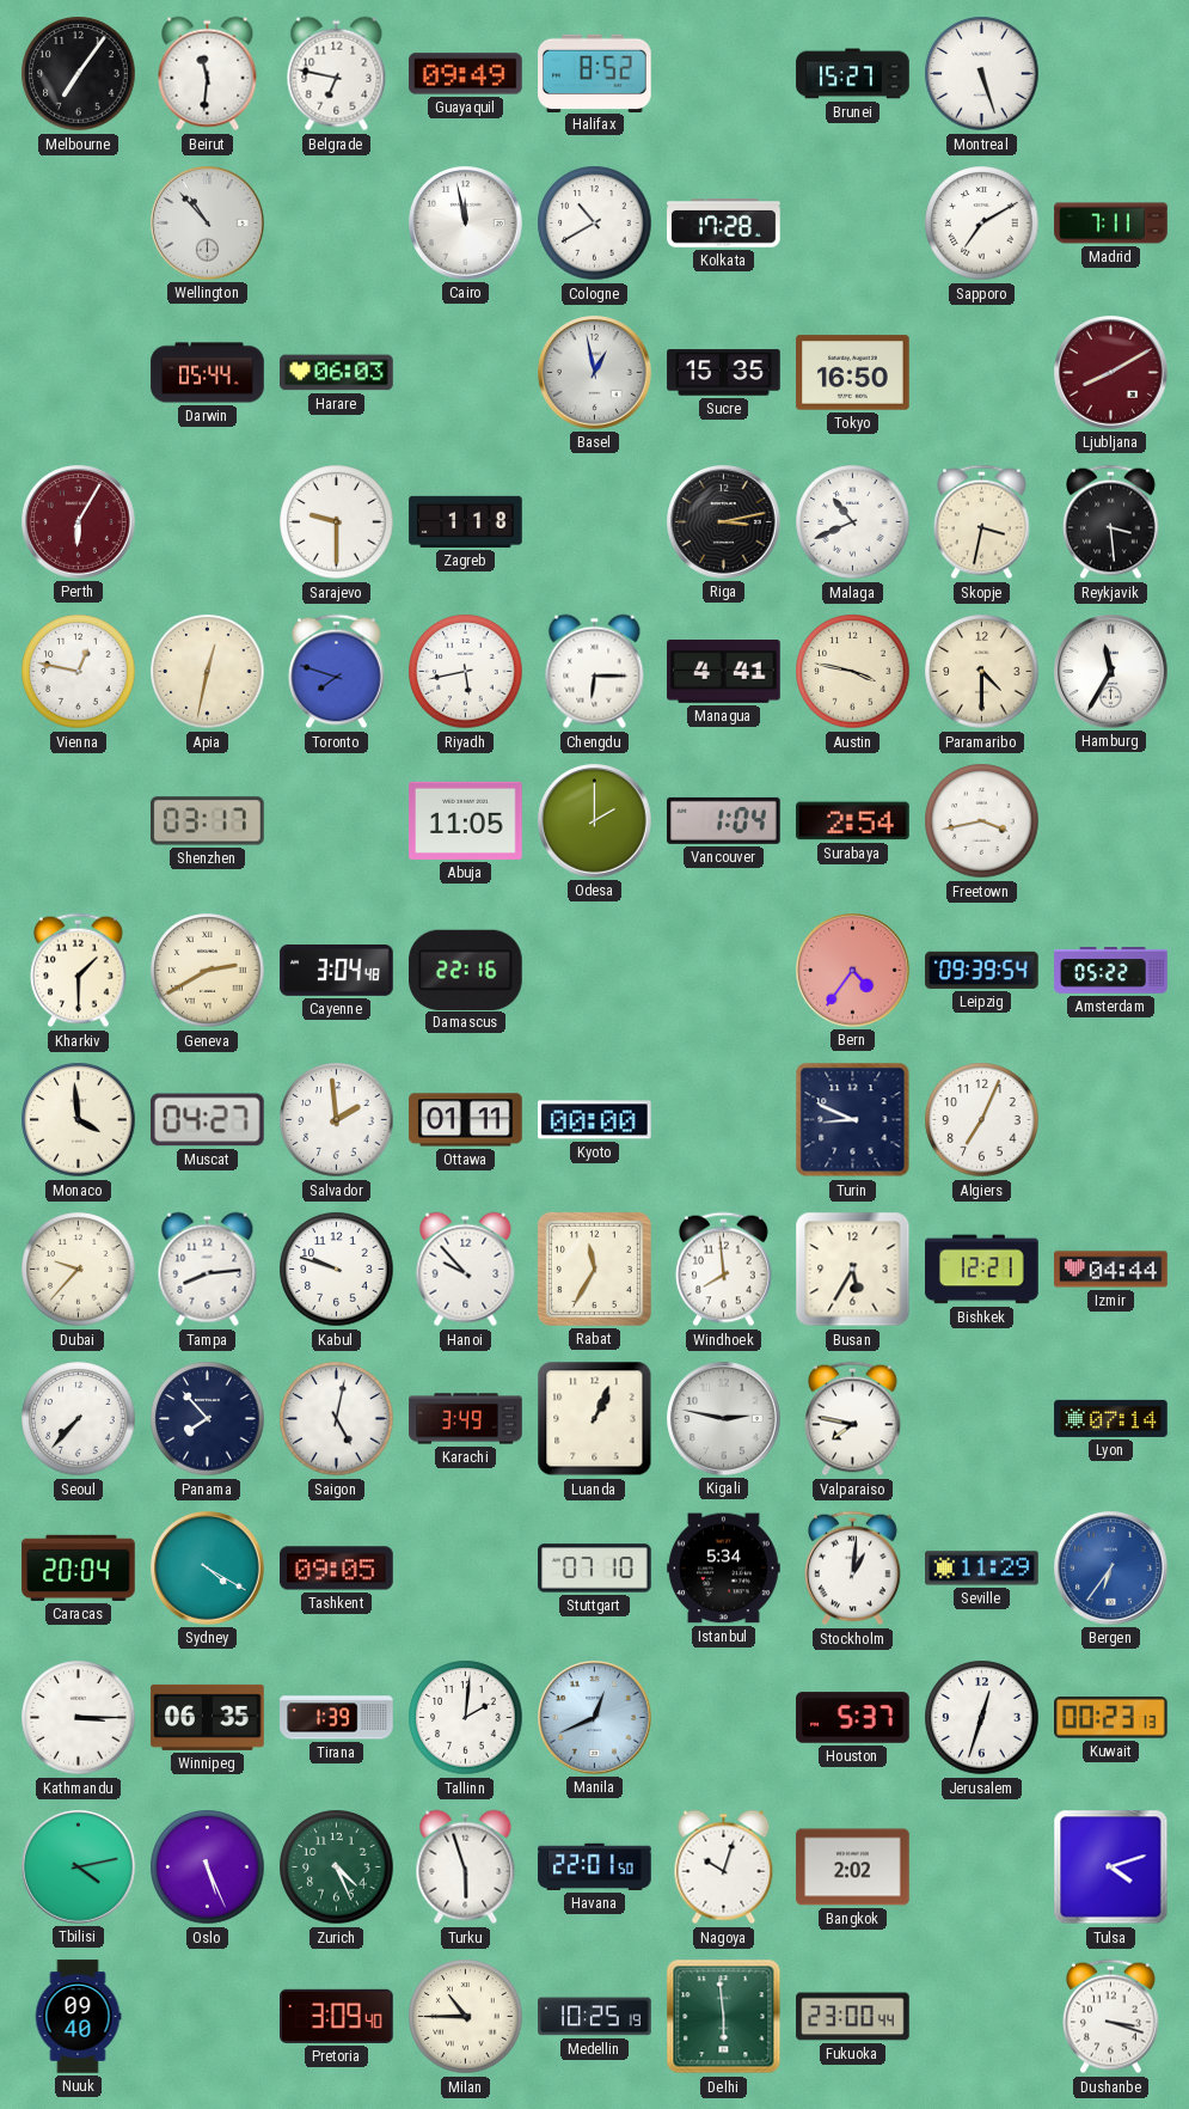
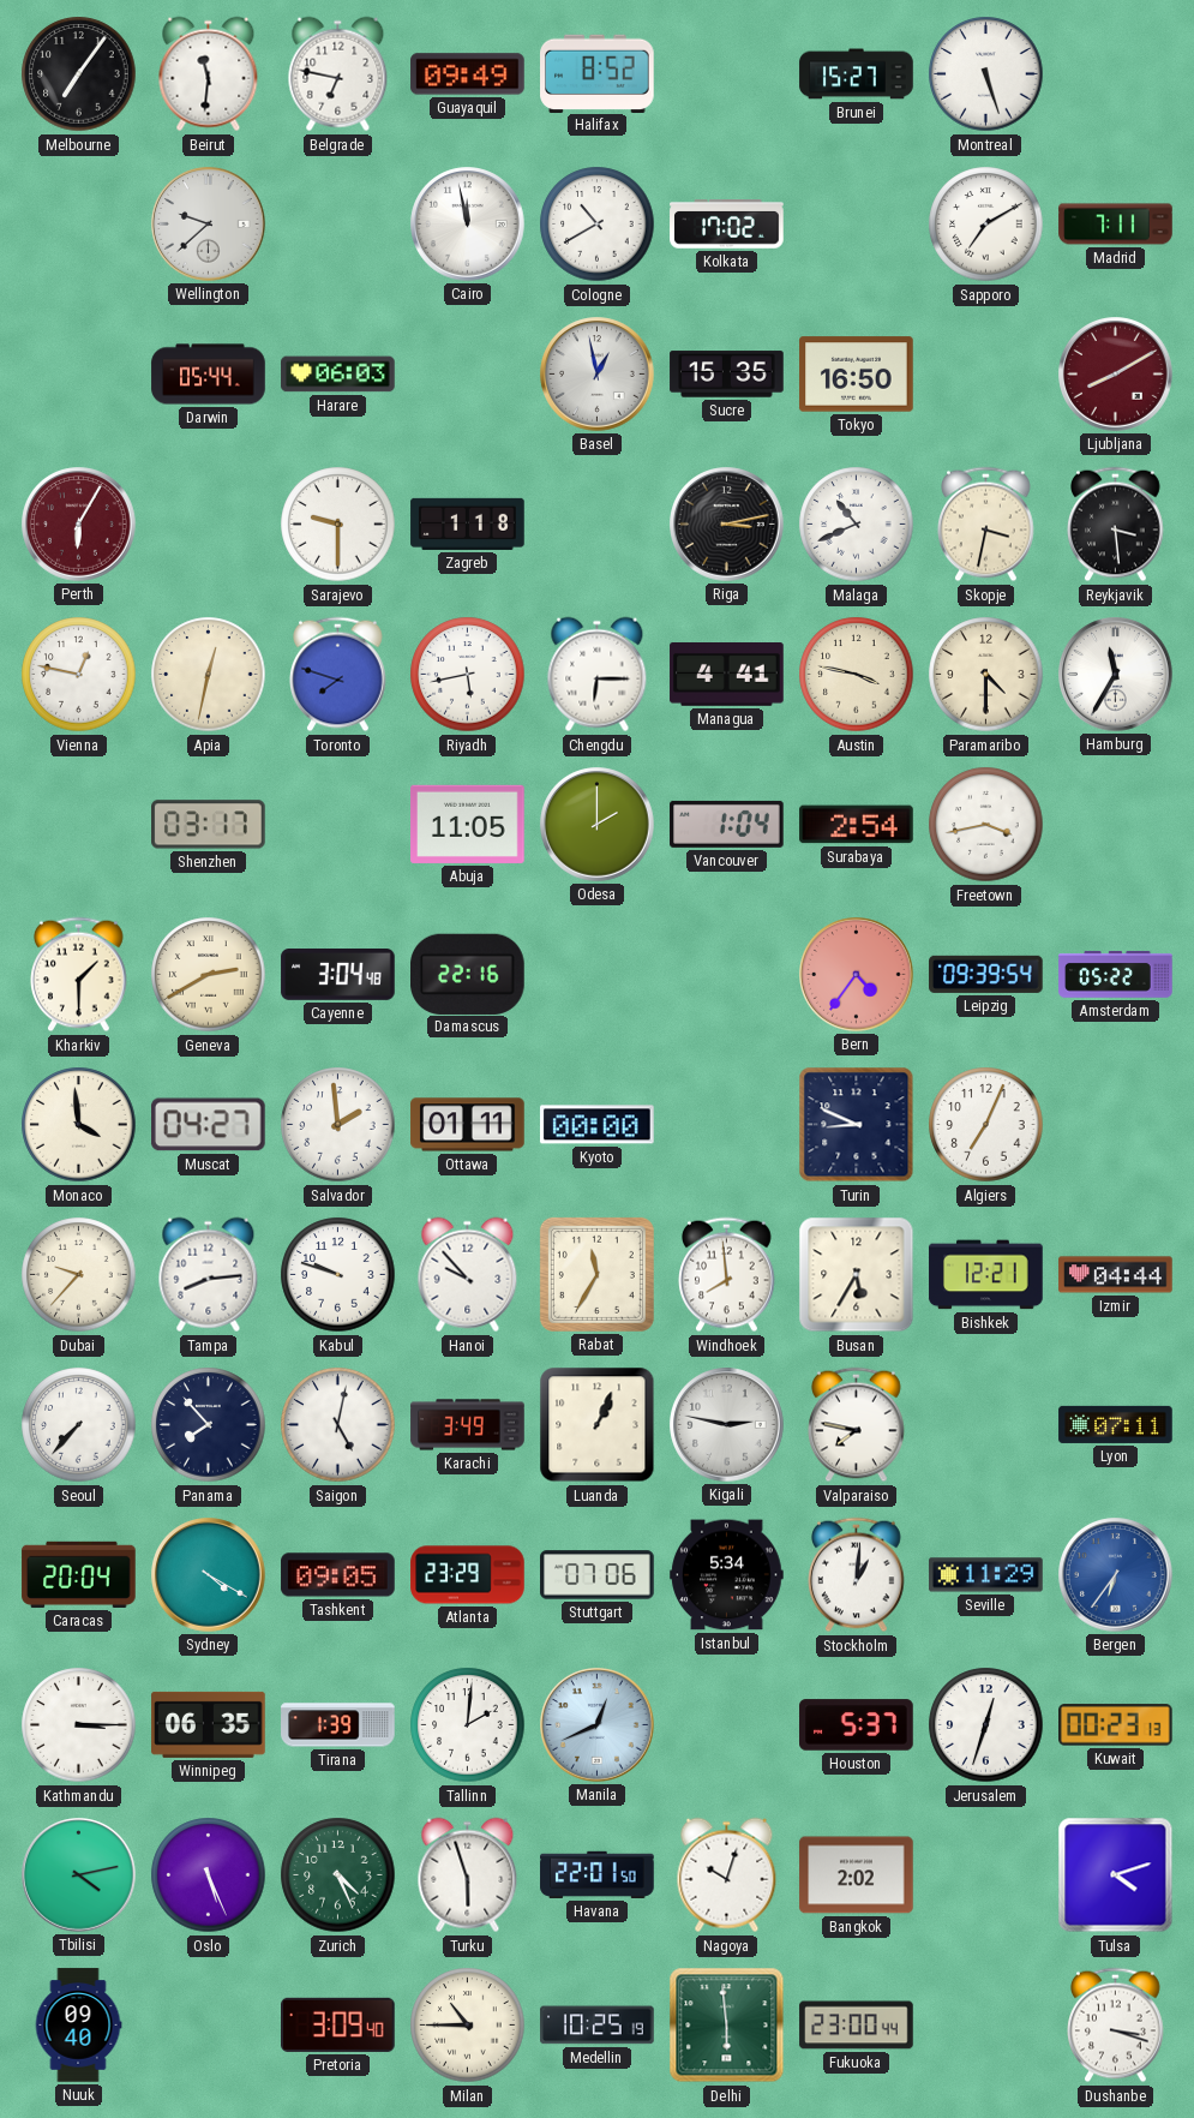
Wellington: 10:53 -> 9:38 (209, 225)
Kolkata: 17:28 -> 17:02 (727, 225)
Lyon: 07:14 -> 07:11 (1116, 1424)
Atlanta: none -> 23:29 (468, 1575)
Stuttgart: 07:10 -> 07:06 (598, 1575)
